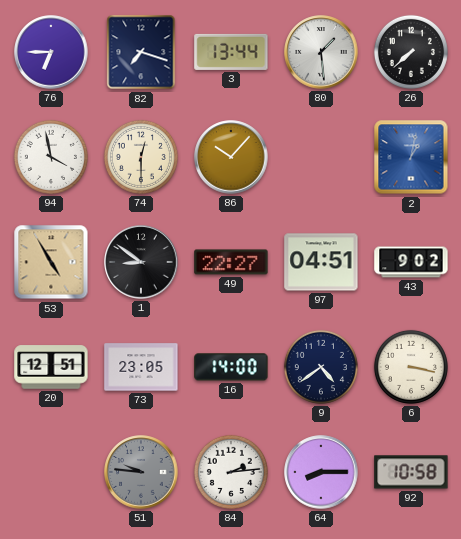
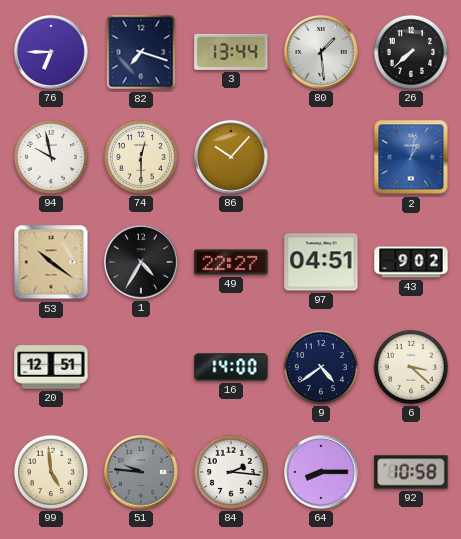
94: 3:58 -> 9:58 (51, 157)
53: 4:55 -> 10:21 (51, 262)
1: 8:51 -> 4:35 (141, 262)
73: 23:05 -> none (141, 367)
6: 3:17 -> 3:22 (411, 367)
99: none -> 4:59 (51, 472)
84: 2:14 -> 2:16 (231, 472)
